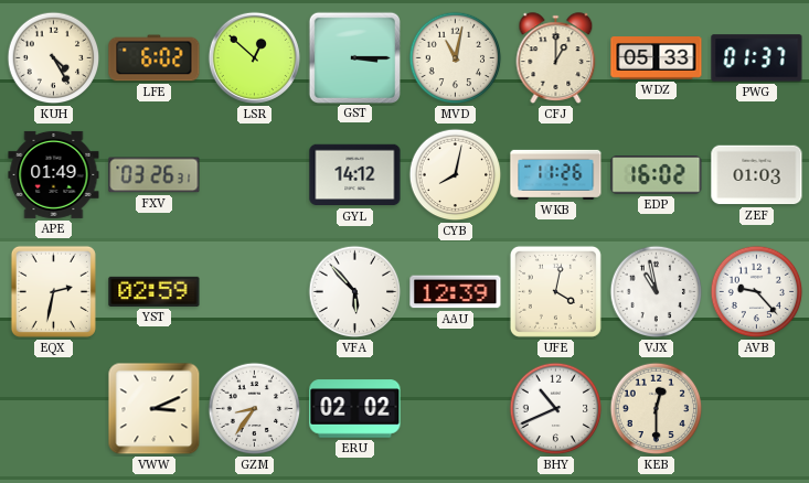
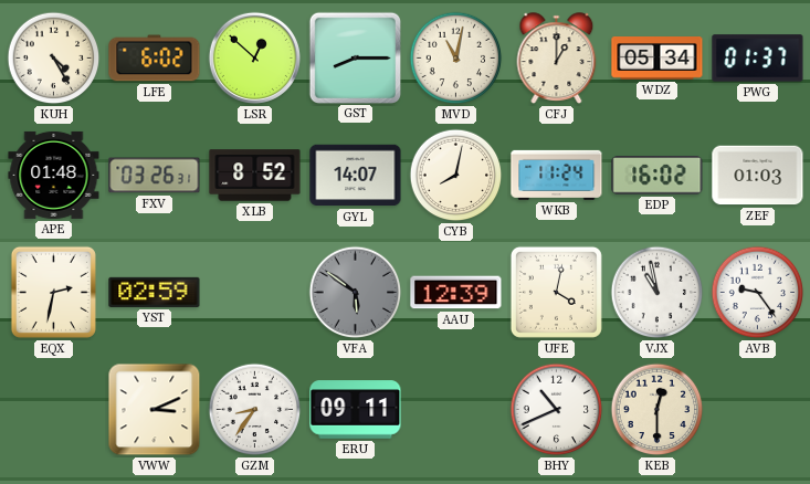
GST: 3:15 -> 8:15 (355, 57)
WDZ: 05:33 -> 05:34 (658, 59)
APE: 01:49 -> 01:48 (54, 175)
XLB: none -> 8:52 (255, 176)
GYL: 14:12 -> 14:07 (356, 176)
WKB: 11:26 -> 11:24 (557, 175)
VFA: 5:53 -> 5:51 (356, 293)
VFA dial: white -> grey (356, 293)
AVB: 9:23 -> 9:24 (758, 293)
ERU: 02:02 -> 09:11 (356, 410)
